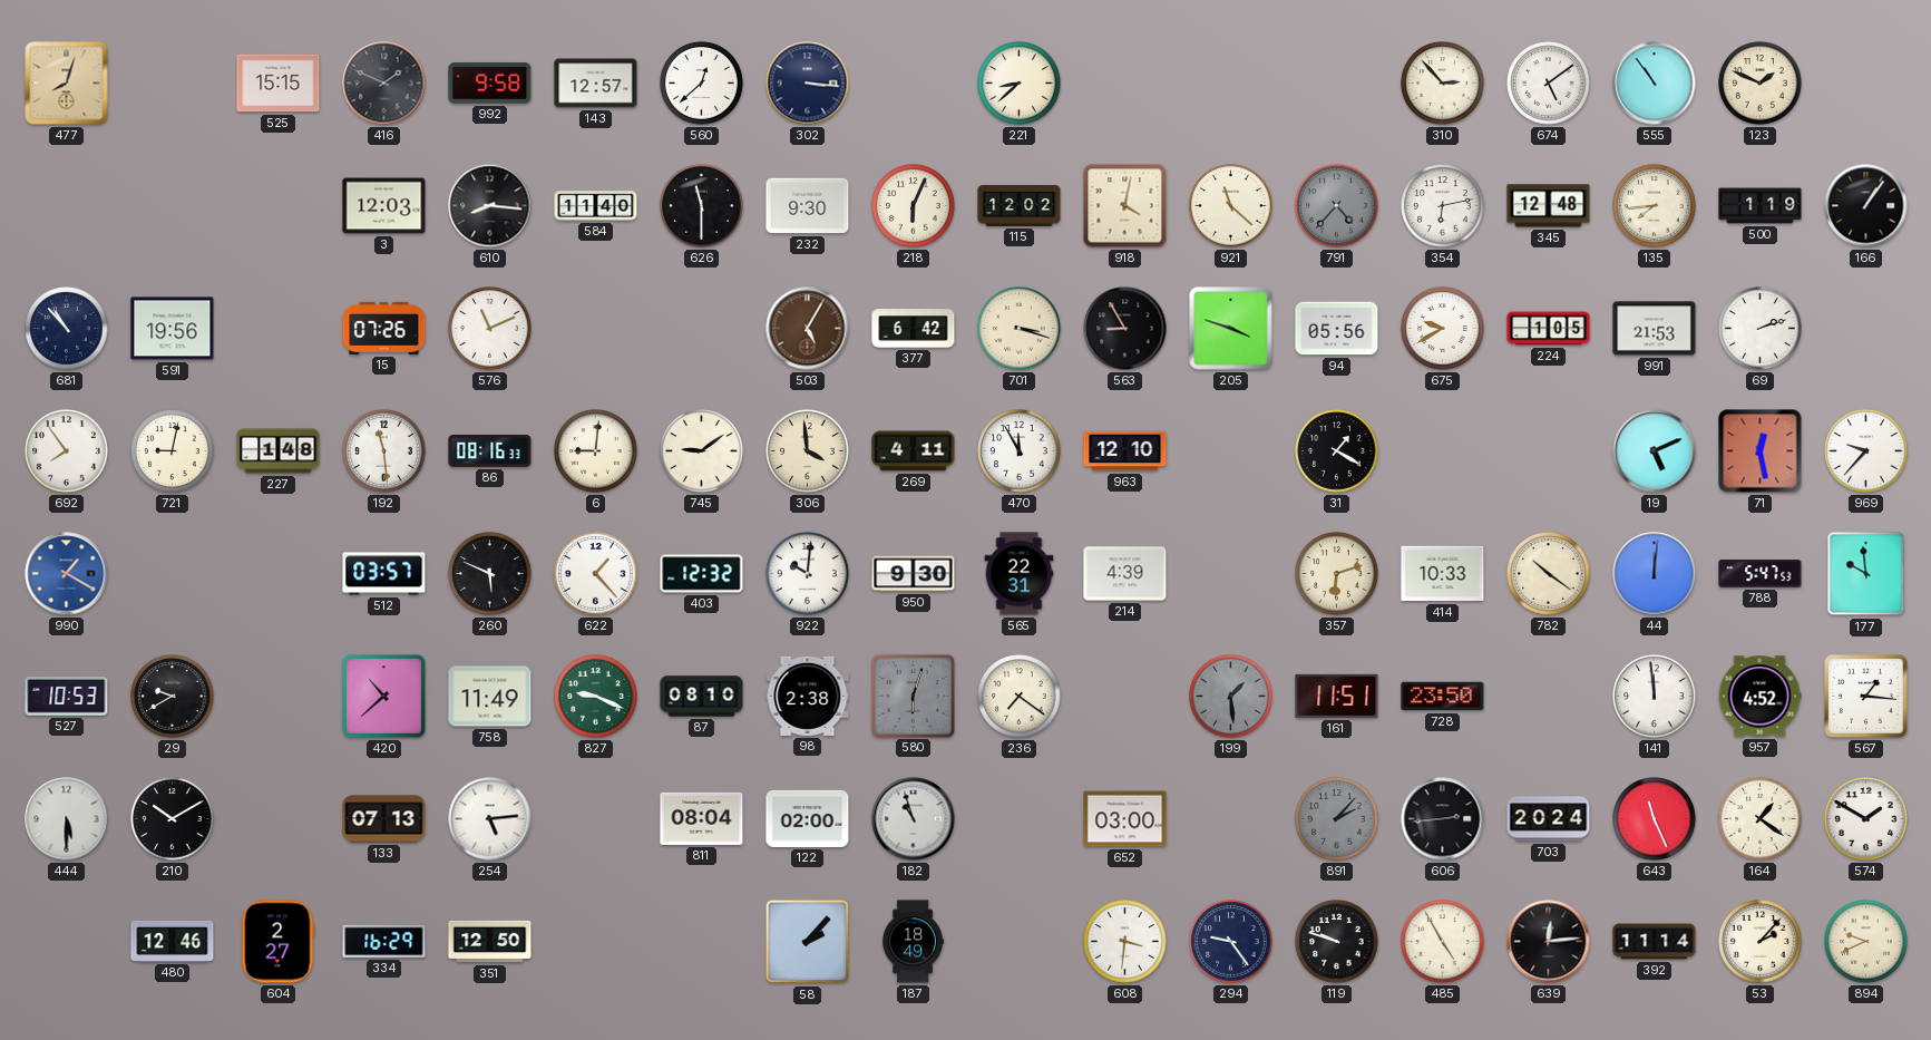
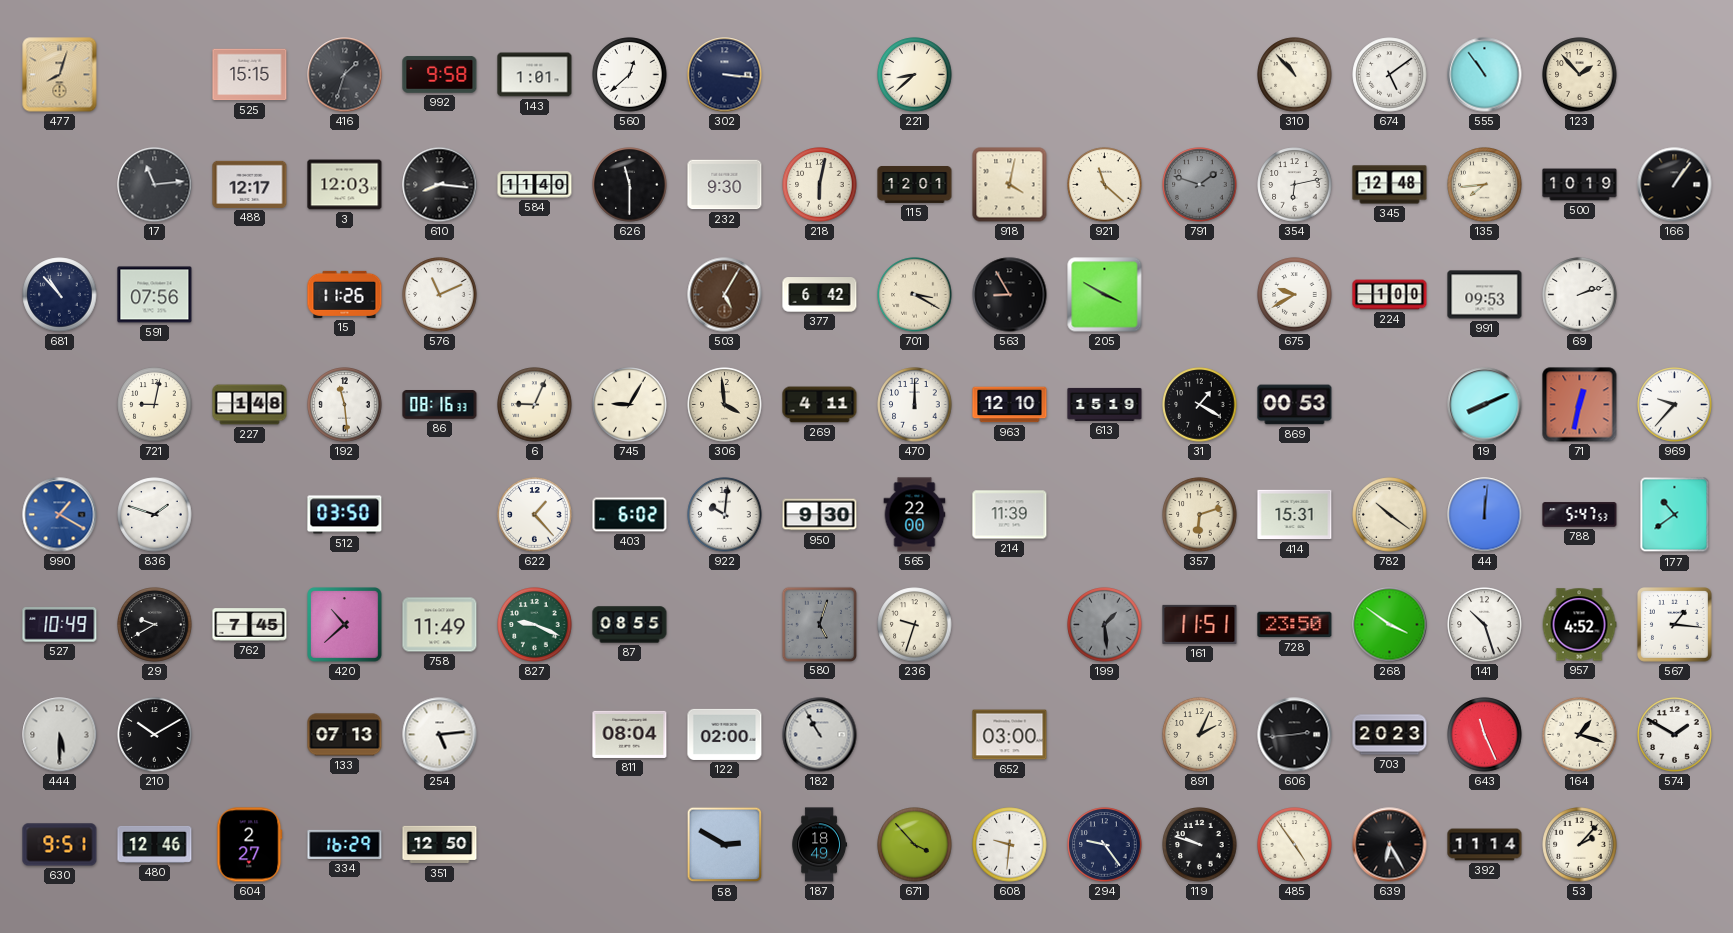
416: 1:49 -> 1:33 (345, 75)
143: 12:57 -> 1:01 (535, 75)
310: 2:53 -> 10:53 (1295, 75)
123: 1:49 -> 1:53 (1580, 75)
17: none -> 11:14 (155, 185)
488: none -> 12:17 (250, 184)
218: 6:04 -> 6:02 (820, 185)
115: 12:02 -> 12:01 (915, 185)
791: 4:37 -> 1:48 (1200, 185)
500: 1:19 -> 10:19 (1580, 185)
591: 19:56 -> 07:56 (155, 295)
15: 07:26 -> 11:26 (345, 294)
701: 3:18 -> 3:20 (915, 295)
205: 3:48 -> 3:50 (1105, 295)
94: 05:56 -> none (1337, 329)
224: 1:05 -> 1:00 (1390, 295)
991: 21:53 -> 09:53 (1485, 295)
692: 7:54 -> none (67, 451)
6: 9:01 -> 9:04 (535, 405)
745: 9:09 -> 9:05 (630, 405)
470: 11:55 -> 12:00 (915, 405)
613: none -> 15:19 (1105, 404)
869: none -> 00:53 (1295, 405)
19: 5:11 -> 8:11 (1485, 405)
71: 12:28 -> 12:32 (1580, 405)
836: none -> 1:48 (155, 515)
512: 03:57 -> 03:50 (345, 515)
260: 5:49 -> none (490, 574)
403: 12:32 -> 6:02 (630, 515)
565: 22:31 -> 22:00 (915, 515)
214: 4:39 -> 11:39 (1010, 515)
414: 10:33 -> 15:31 (1295, 515)
177: 9:59 -> 10:39 (1675, 515)
527: 10:53 -> 10:49 (60, 625)
762: none -> 7:45 (250, 625)
87: 08:10 -> 08:55 (630, 625)
98: 2:38 -> none (808, 696)
580: 6:03 -> 5:03 (819, 624)
236: 7:21 -> 9:33 (915, 625)
268: none -> 3:51 (1390, 625)
141: 11:59 -> 10:27 (1485, 625)
182: 10:57 -> 10:55 (820, 735)
891: 2:07 -> 2:04 (1200, 735)
891 dial: grey -> cream (1200, 735)
703: 20:24 -> 20:23 (1390, 735)
164: 1:21 -> 1:18 (1580, 735)
630: none -> 9:51 (60, 845)
58: 2:07 -> 2:50 (725, 845)
671: none -> 3:53 (915, 845)
608: 3:31 -> 9:31 (1010, 845)
485: 4:55 -> 4:54 (1295, 845)
639: 12:14 -> 6:25 (1390, 845)
894: 9:41 -> none (1866, 942)
